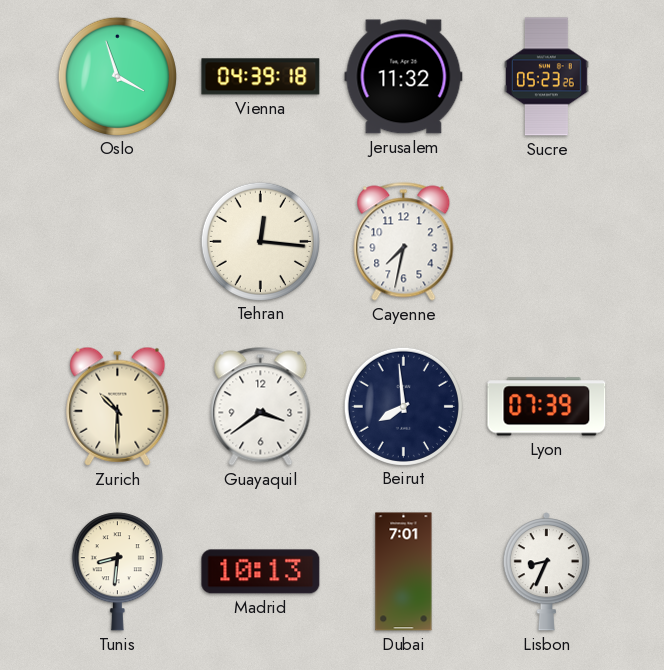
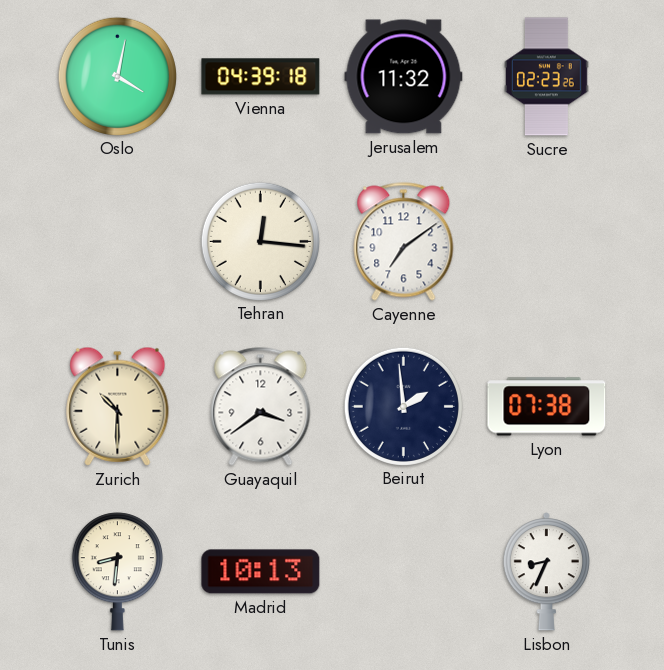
Oslo: 3:57 -> 4:02 (117, 76)
Sucre: 05:23 -> 02:23 (547, 77)
Cayenne: 7:32 -> 7:09 (404, 242)
Beirut: 7:59 -> 1:59 (403, 406)
Lyon: 07:39 -> 07:38 (547, 407)
Dubai: 7:01 -> none (404, 572)
